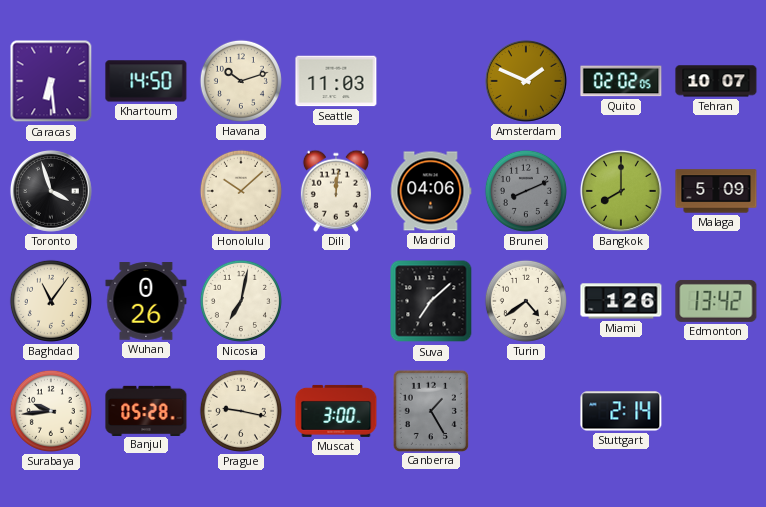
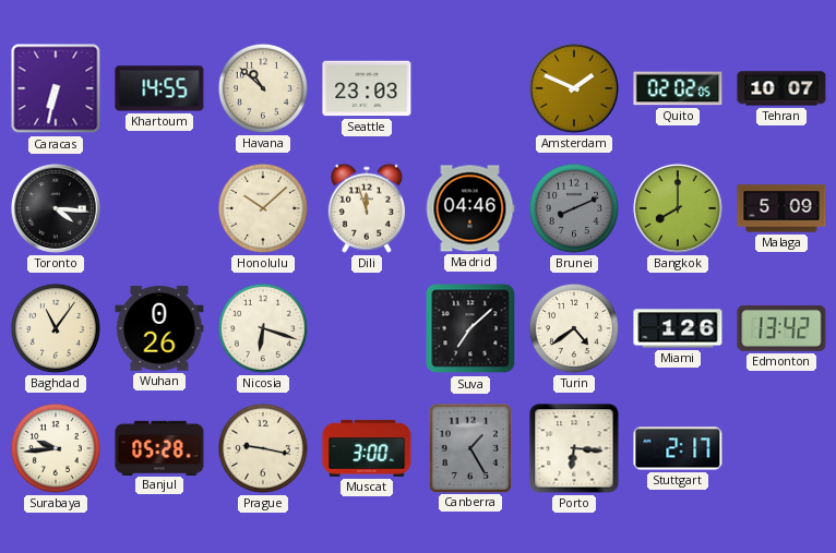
Caracas: 6:29 -> 6:32 (56, 88)
Khartoum: 14:50 -> 14:55 (159, 88)
Havana: 10:12 -> 10:52 (263, 88)
Seattle: 11:03 -> 23:03 (367, 88)
Toronto: 3:57 -> 4:16 (56, 208)
Dili: 12:01 -> 11:57 (367, 208)
Madrid: 04:06 -> 04:46 (470, 208)
Nicosia: 7:02 -> 6:18 (263, 328)
Porto: none -> 6:16 (574, 448)
Stuttgart: 2:14 -> 2:17 (678, 448)
